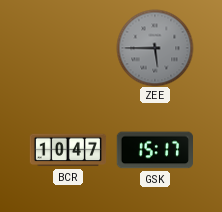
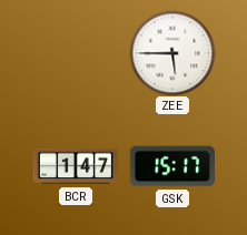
ZEE dial: grey -> white (172, 53)
BCR: 10:47 -> 1:47 (76, 166)
